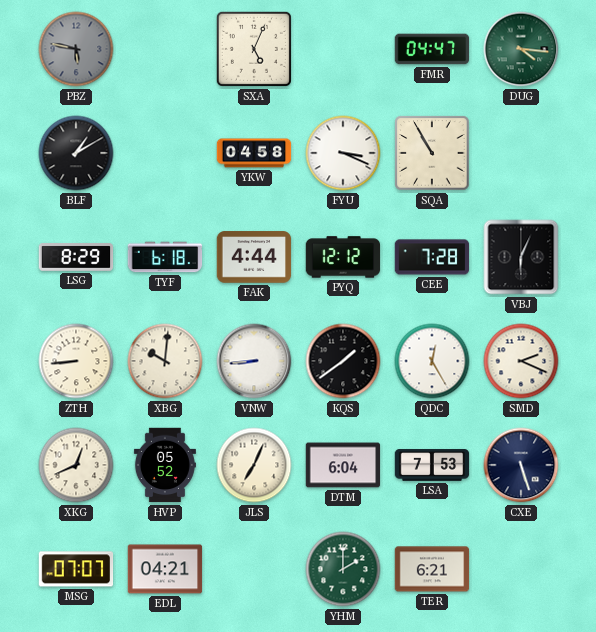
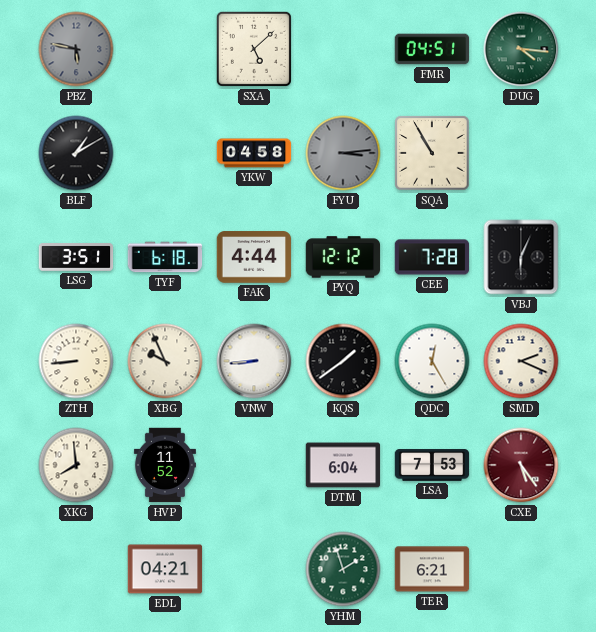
SXA: 5:04 -> 5:08 (254, 49)
FMR: 04:47 -> 04:51 (432, 49)
FYU: 3:19 -> 3:14 (343, 153)
FYU dial: white -> grey (343, 153)
LSG: 8:29 -> 3:51 (76, 257)
XBG: 10:01 -> 9:56 (165, 361)
XKG: 12:41 -> 7:59 (76, 465)
HVP: 05:52 -> 11:52 (165, 465)
JLS: 7:04 -> none (254, 465)
CXE: 5:27 -> 5:24 (521, 465)
CXE dial: navy -> burgundy (521, 465)
MSG: 07:07 -> none (76, 569)
YHM: 2:00 -> 1:57 (343, 569)
